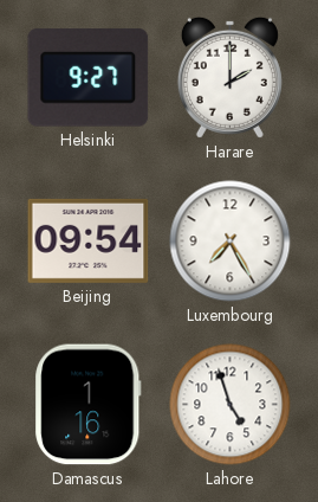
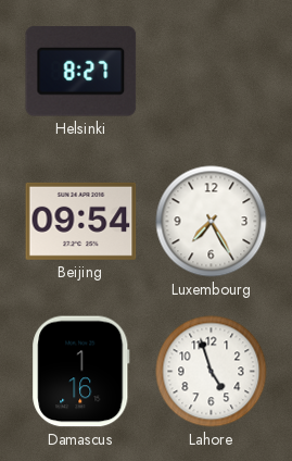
Helsinki: 9:27 -> 8:27 (81, 72)
Harare: 2:00 -> none (229, 77)
